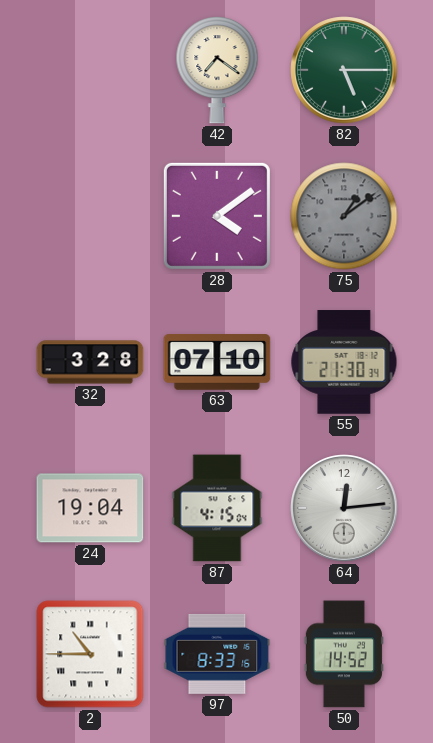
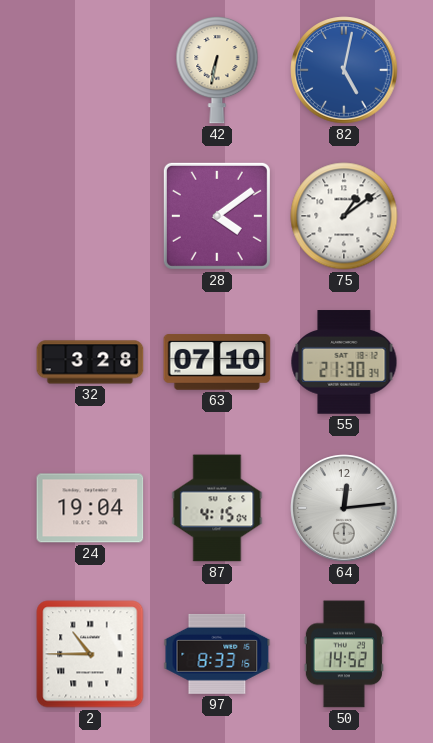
42: 7:21 -> 6:32 (217, 70)
82: 5:15 -> 5:02 (344, 70)
82 dial: green -> blue (344, 70)
75 dial: grey -> white (344, 216)
